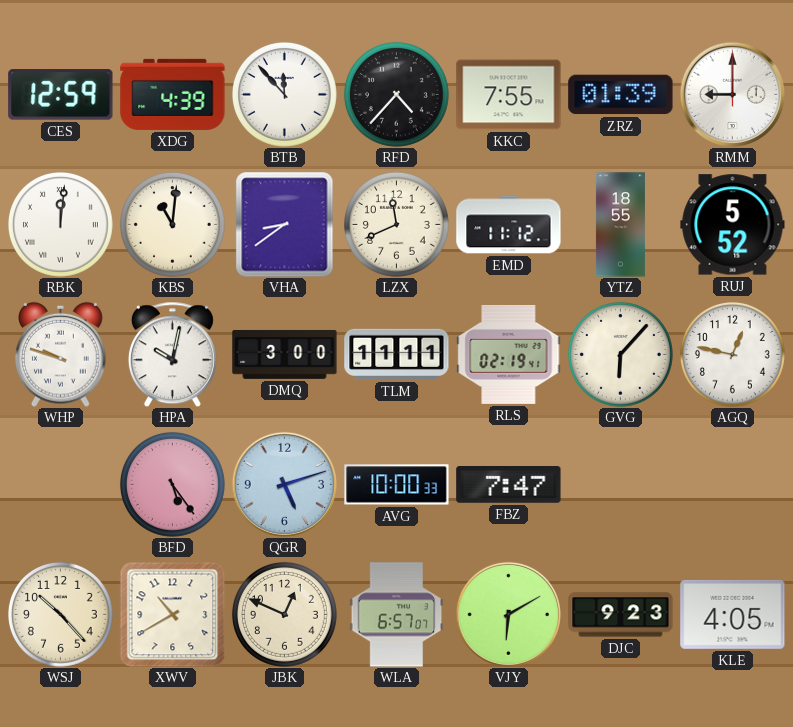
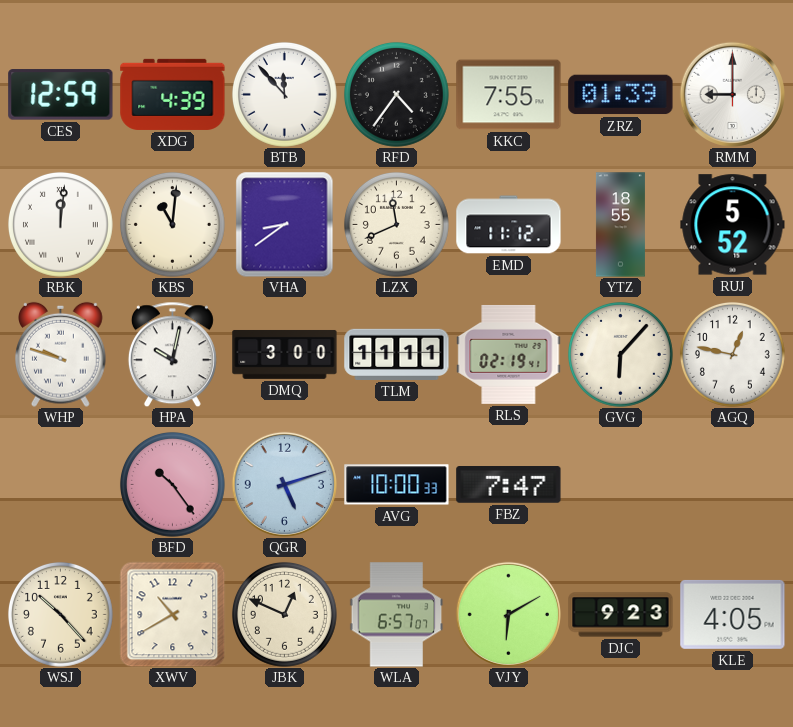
RFD: 4:37 -> 4:36 (396, 94)
BFD: 5:24 -> 10:24 (172, 484)
